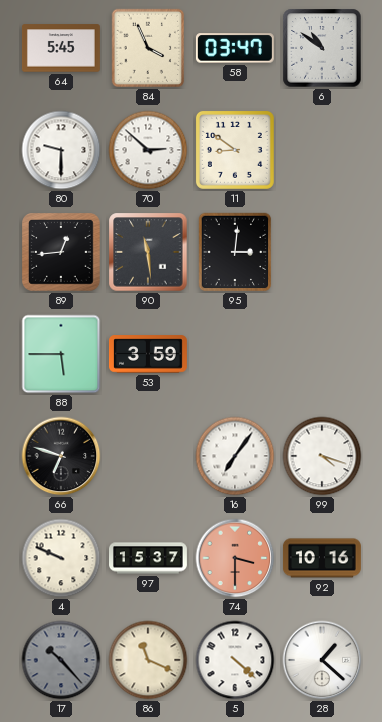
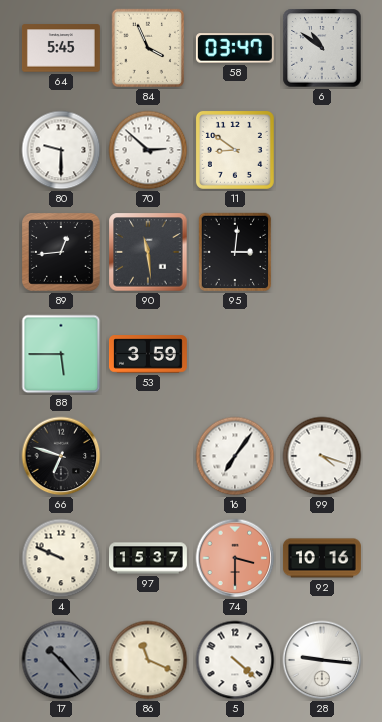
28: 1:22 -> 9:16 (322, 660)
